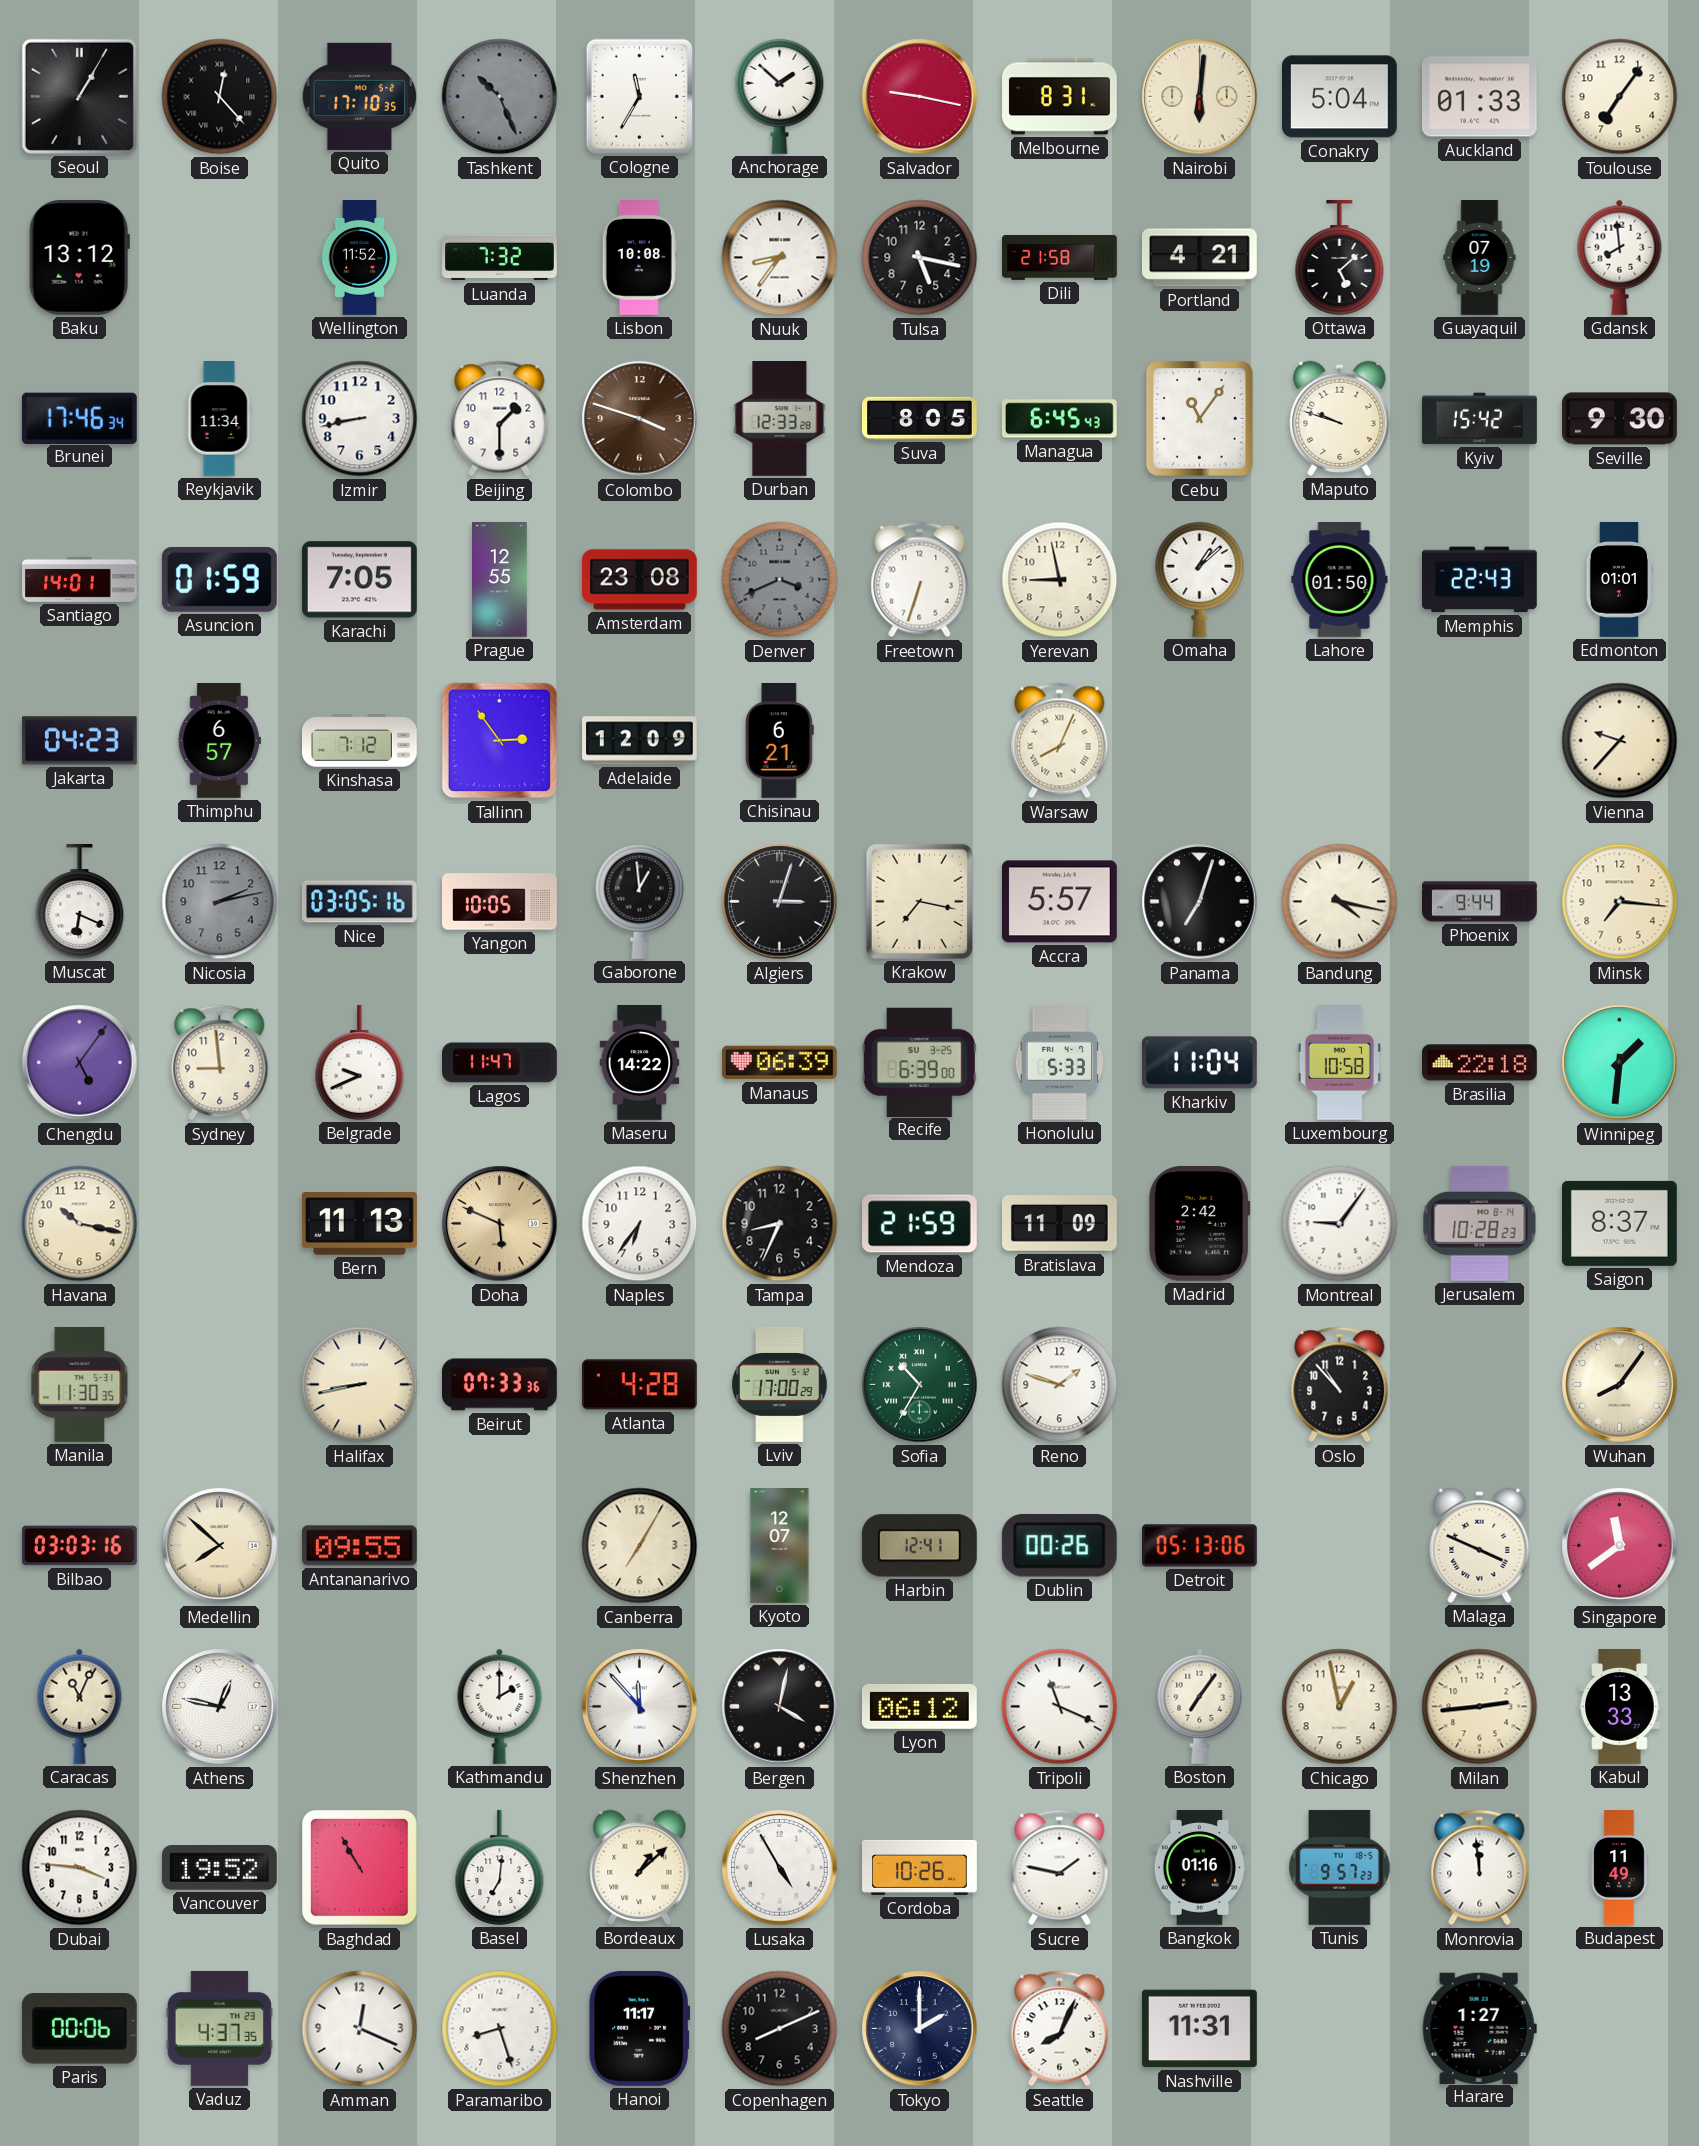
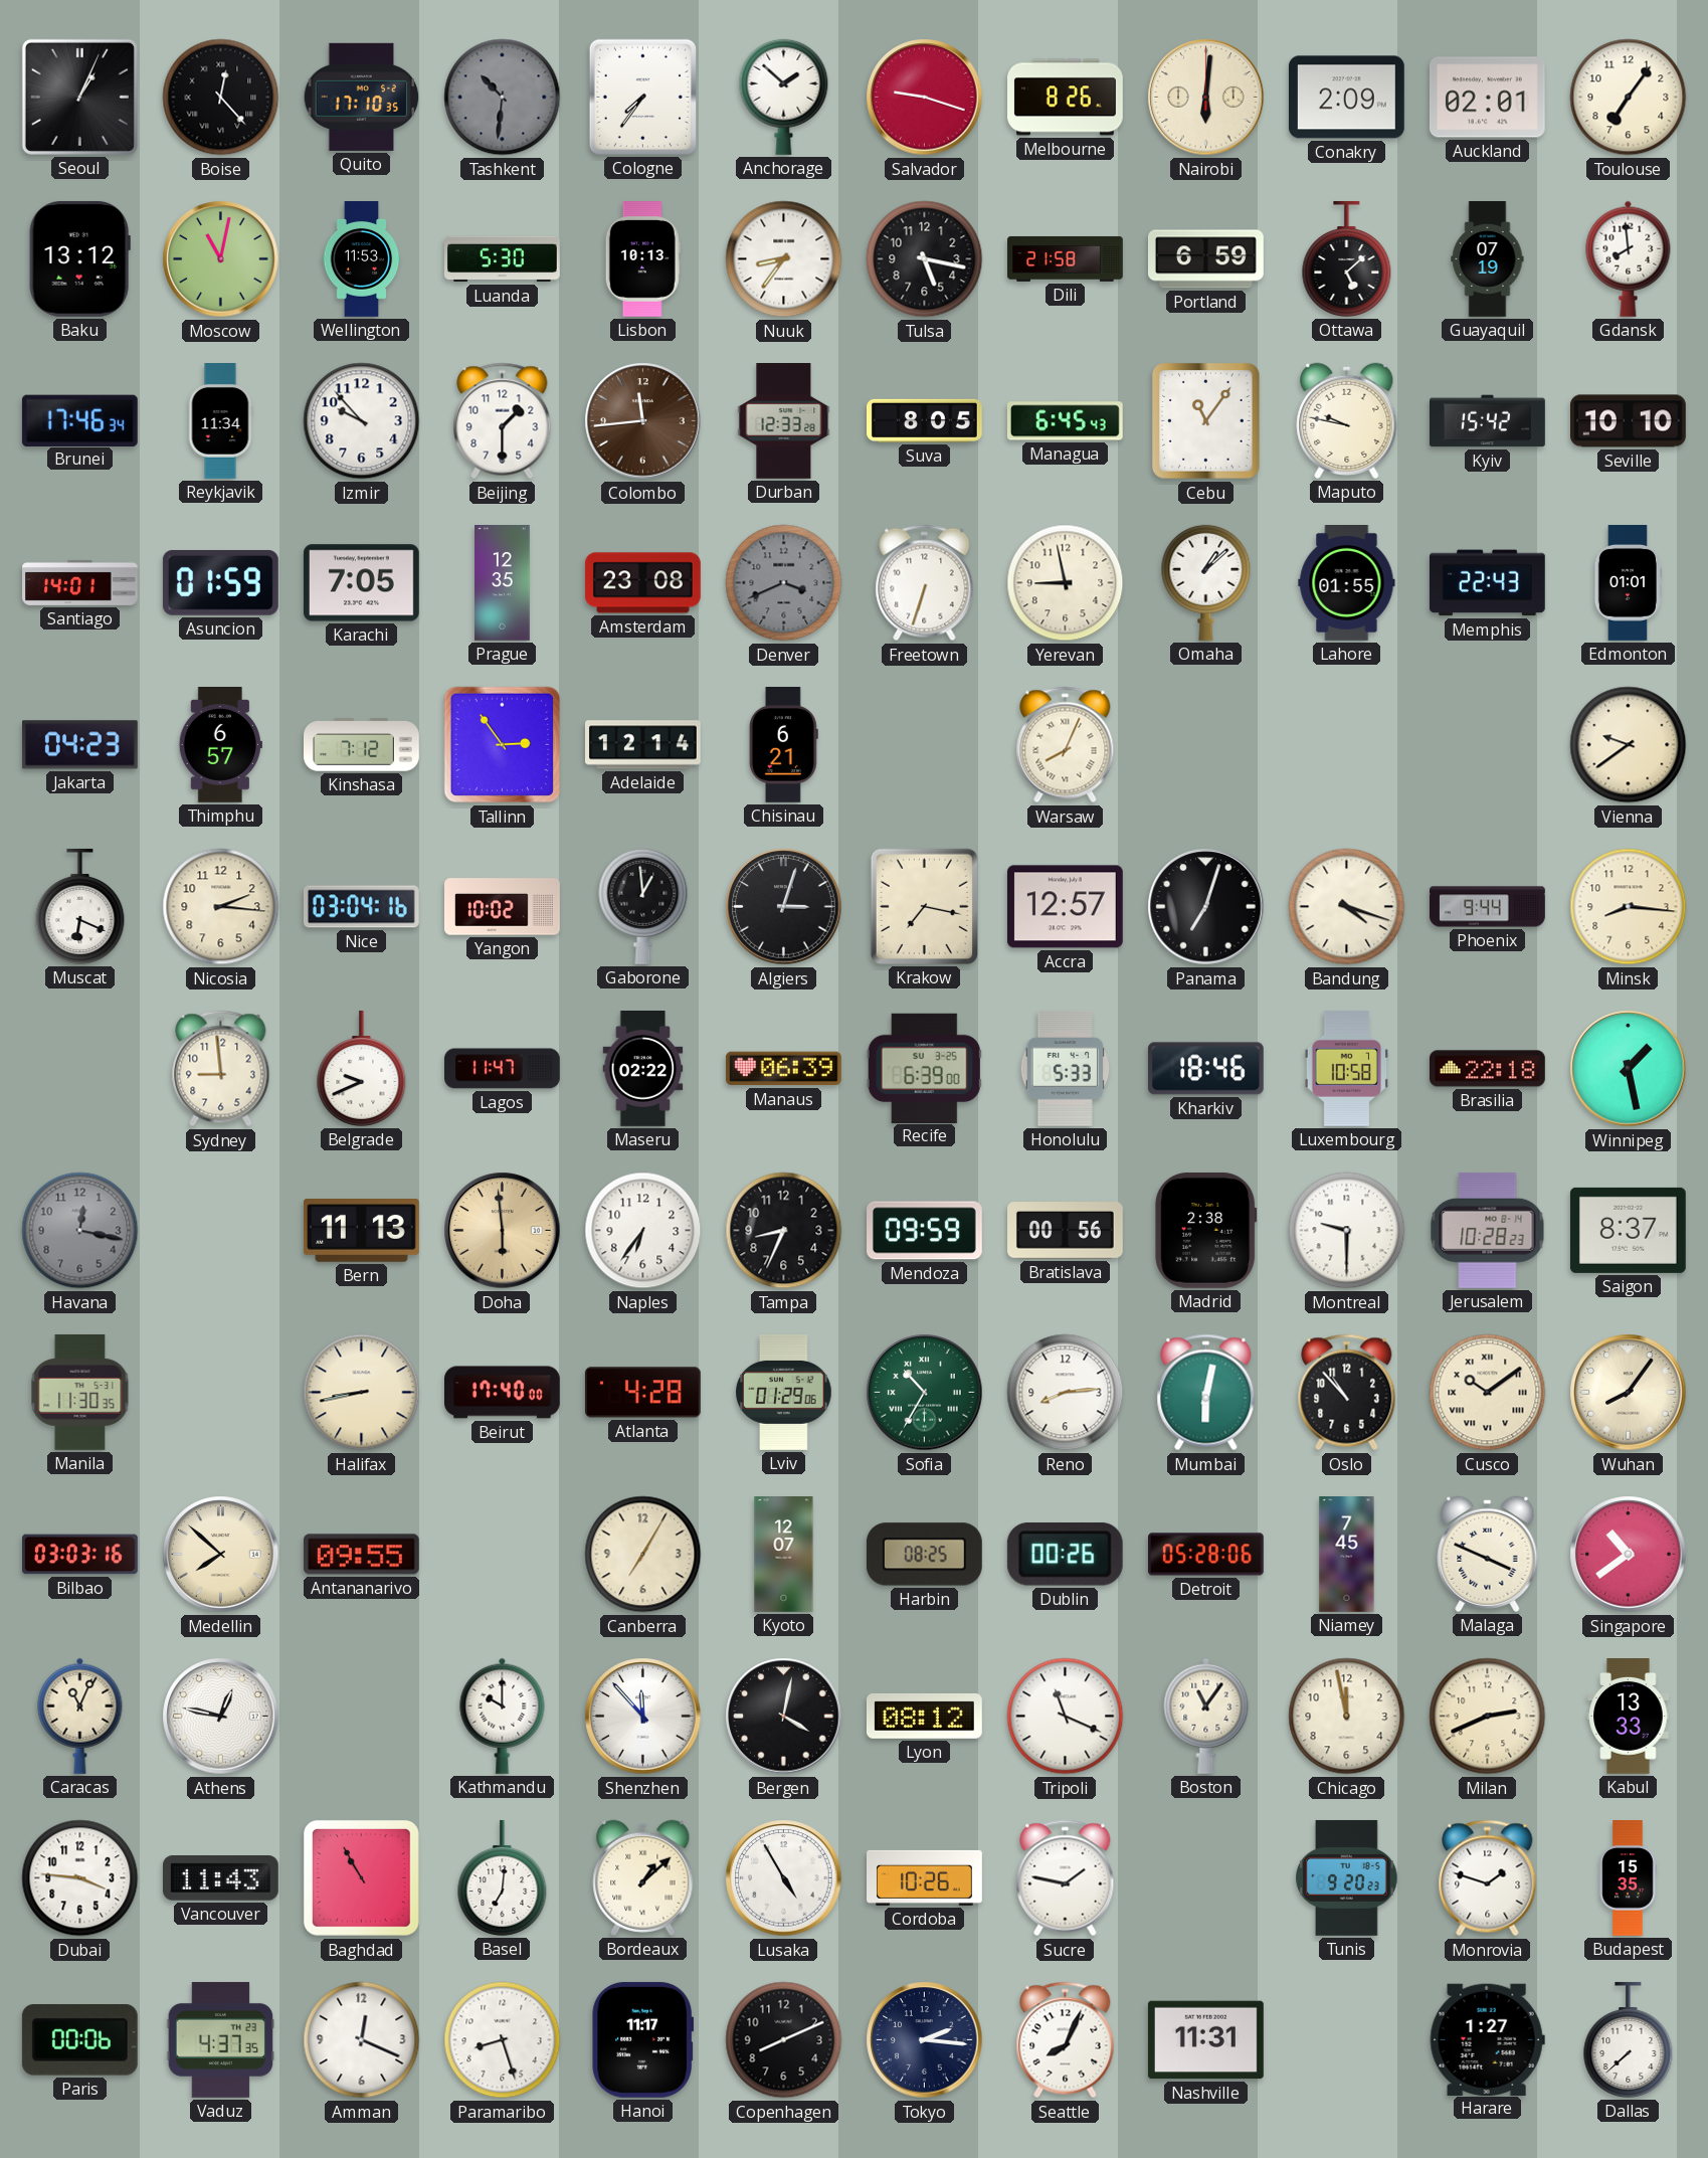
Seoul: 1:05 -> 1:04 (79, 97)
Tashkent: 10:26 -> 10:31 (503, 98)
Cologne: 11:35 -> 7:36 (642, 97)
Salvador: 9:17 -> 9:18 (925, 98)
Melbourne: 8:31 -> 8:26 (1066, 98)
Conakry: 5:04 -> 2:09 (1346, 98)
Auckland: 01:33 -> 02:01 (1487, 98)
Moscow: none -> 11:02 (221, 259)
Wellington: 11:52 -> 11:53 (362, 259)
Luanda: 7:32 -> 5:30 (503, 259)
Lisbon: 10:08 -> 10:13 (642, 259)
Portland: 4:21 -> 6:59 (1206, 259)
Izmir: 8:43 -> 9:53 (362, 421)
Colombo: 3:48 -> 11:44 (643, 421)
Maputo: 9:48 -> 9:47 (1347, 420)
Seville: 9:30 -> 10:10 (1629, 421)
Prague: 12:55 -> 12:35 (503, 583)
Lahore: 01:50 -> 01:55 (1347, 583)
Adelaide: 12:09 -> 12:14 (643, 745)
Vienna: 9:37 -> 9:39 (1629, 745)
Nicosia: 2:13 -> 2:16 (221, 907)
Nicosia dial: grey -> cream (221, 907)
Nice: 03:05 -> 03:04 (361, 907)
Yangon: 10:05 -> 10:02 (503, 907)
Accra: 5:57 -> 12:57 (1065, 907)
Bandung: 4:17 -> 4:18 (1347, 907)
Minsk: 7:16 -> 8:16 (1629, 907)
Chengdu: 5:06 -> none (80, 1063)
Maseru: 14:22 -> 02:22 (643, 1069)
Kharkiv: 11:04 -> 18:46 (1205, 1069)
Winnipeg: 1:31 -> 1:28 (1629, 1069)
Havana: 10:17 -> 12:17 (80, 1231)
Havana dial: cream -> grey (80, 1231)
Doha: 5:49 -> 5:59 (503, 1231)
Mendoza: 21:59 -> 09:59 (925, 1231)
Bratislava: 11:09 -> 00:56 (1066, 1231)
Madrid: 2:42 -> 2:38 (1206, 1230)
Montreal: 9:06 -> 9:30 (1347, 1231)
Beirut: 07:33 -> 17:40 (503, 1393)
Lviv: 17:00 -> 01:29 (784, 1392)
Reno: 1:48 -> 8:14 (1066, 1393)
Mumbai: none -> 6:02 (1206, 1393)
Cusco: none -> 10:09 (1488, 1393)
Harbin: 12:41 -> 08:25 (924, 1555)
Detroit: 05:13 -> 05:28 (1206, 1555)
Niamey: none -> 7:45 (1347, 1555)
Singapore: 11:39 -> 10:39 (1629, 1555)
Kathmandu: 2:00 -> 10:00 (503, 1716)
Lyon: 06:12 -> 08:12 (924, 1717)
Boston: 7:06 -> 11:06 (1206, 1716)
Chicago: 12:58 -> 11:58 (1347, 1717)
Milan: 2:44 -> 2:41 (1488, 1717)
Vancouver: 19:52 -> 11:43 (220, 1878)
Bangkok: 01:16 -> none (1199, 1868)
Tunis: 9:57 -> 9:20 (1347, 1877)
Monrovia: 11:59 -> 1:48 (1488, 1878)
Budapest: 11:49 -> 15:35 (1628, 1878)
Tokyo: 2:00 -> 2:16 (925, 2040)
Dallas: none -> 7:38 (1629, 2039)
